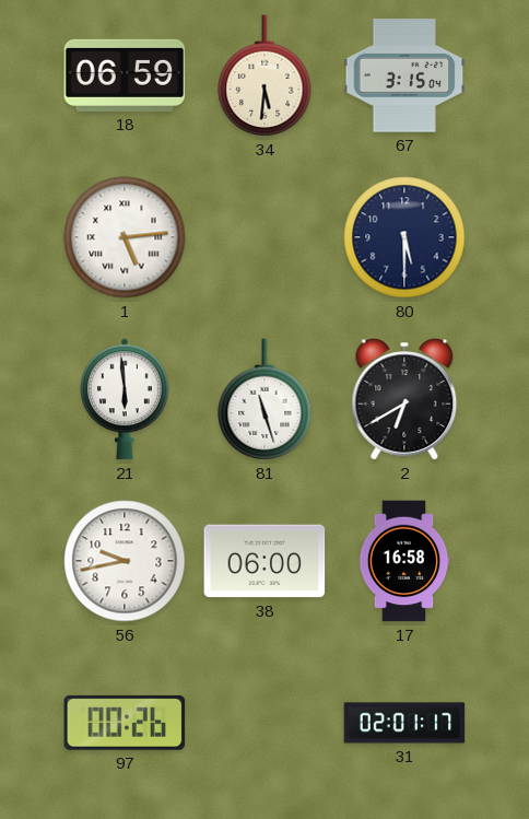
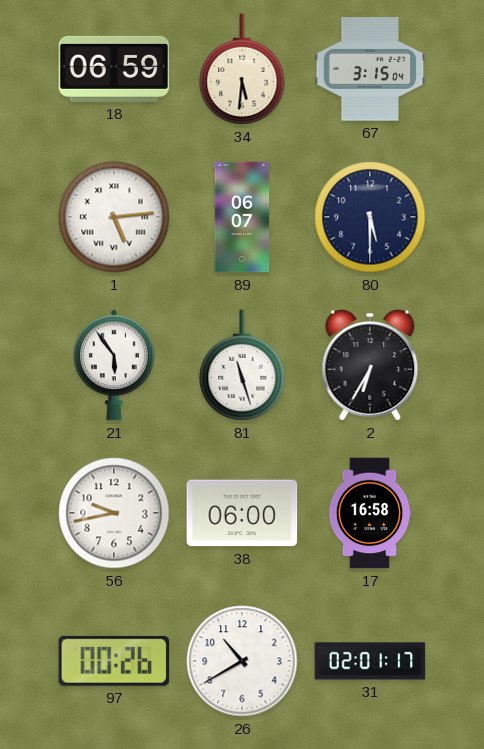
89: none -> 06:07 (242, 217)
21: 5:59 -> 5:54 (114, 365)
2: 6:40 -> 6:35 (370, 365)
26: none -> 10:40 (242, 661)
